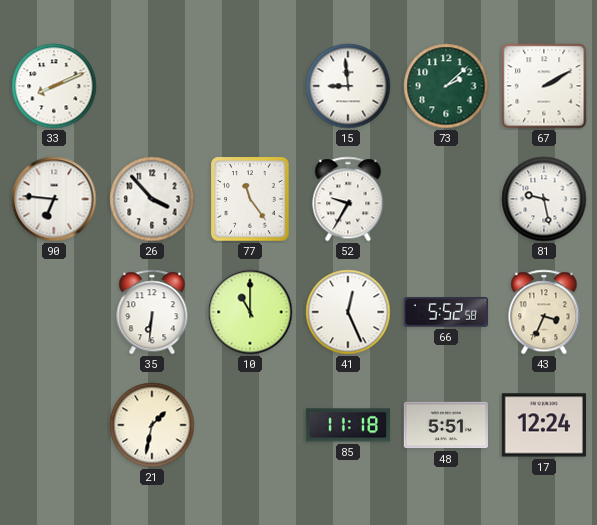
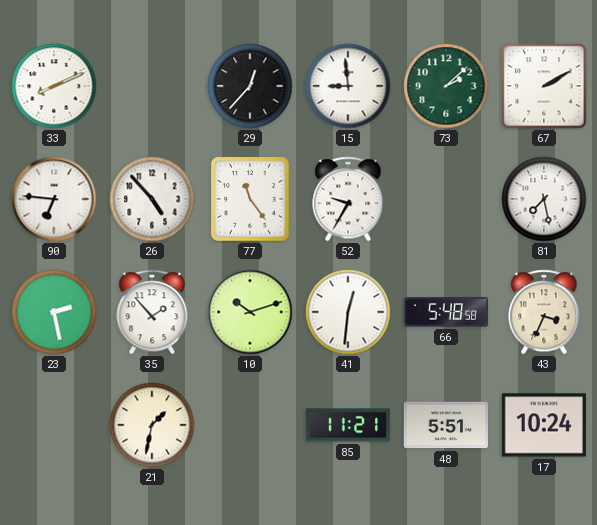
29: none -> 12:37 (250, 86)
26: 3:53 -> 4:53 (152, 199)
81: 9:28 -> 7:28 (544, 199)
23: none -> 2:28 (54, 312)
35: 6:31 -> 1:53 (152, 312)
10: 11:00 -> 10:12 (250, 312)
41: 12:26 -> 12:31 (348, 312)
66: 5:52 -> 5:48 (445, 312)
85: 11:18 -> 11:21 (347, 425)
17: 12:24 -> 10:24 (544, 425)
